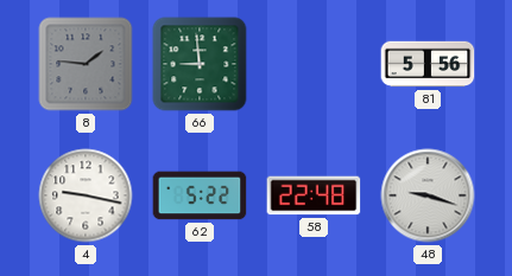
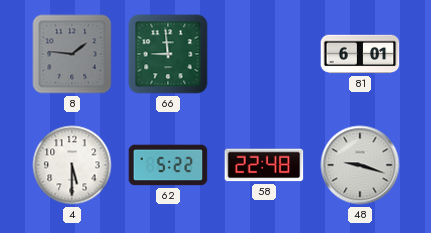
81: 5:56 -> 6:01 (360, 54)
4: 9:17 -> 5:30 (72, 165)
